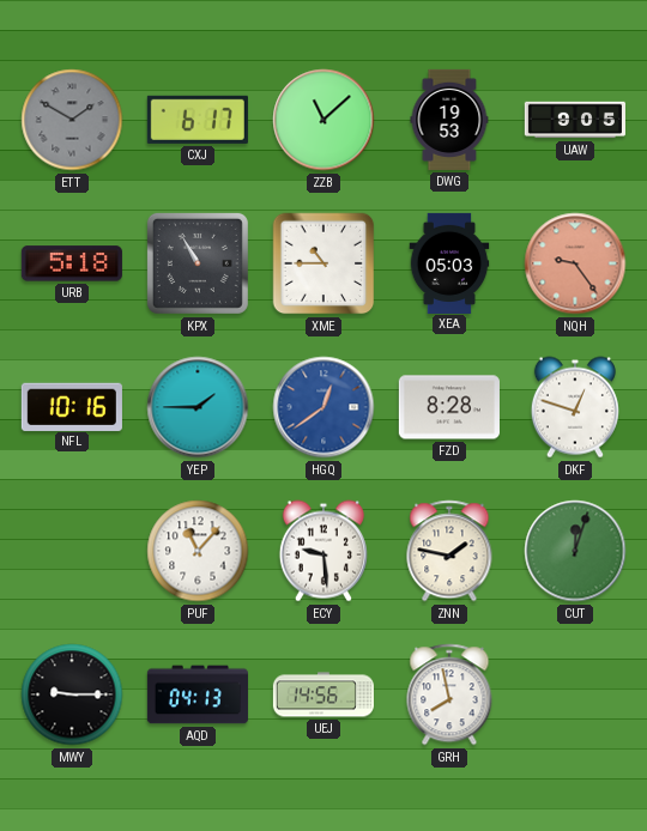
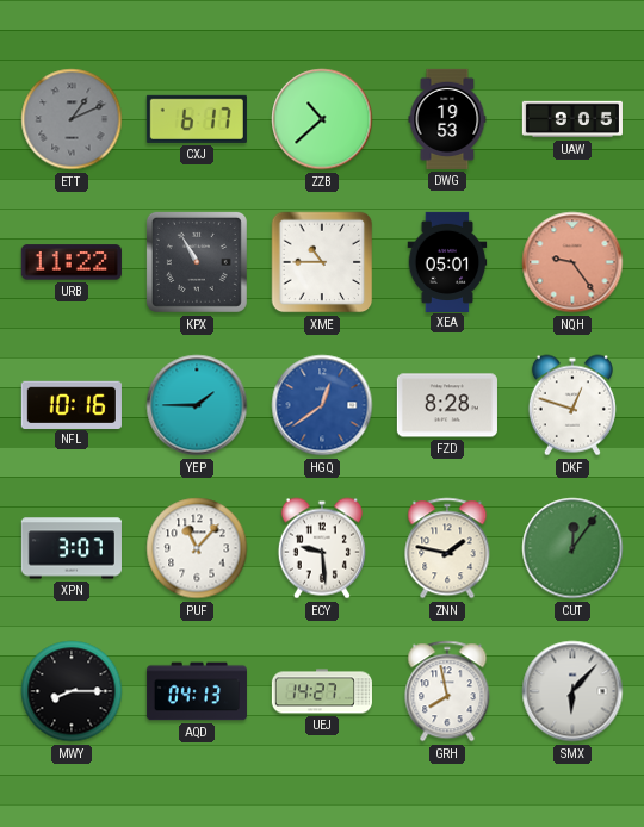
ETT: 1:50 -> 1:11 (72, 119)
ZZB: 11:08 -> 10:38 (322, 119)
URB: 5:18 -> 11:22 (72, 262)
XEA: 05:03 -> 05:01 (447, 261)
XPN: none -> 3:07 (72, 548)
CUT: 12:03 -> 12:06 (572, 548)
MWY: 9:15 -> 8:15 (72, 691)
UEJ: 14:56 -> 14:27 (322, 691)
SMX: none -> 6:07 (572, 691)
